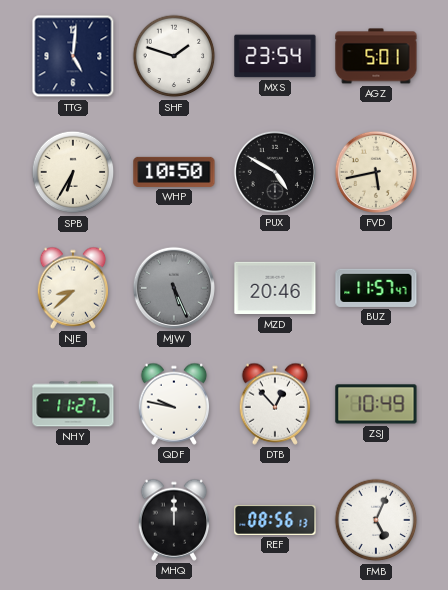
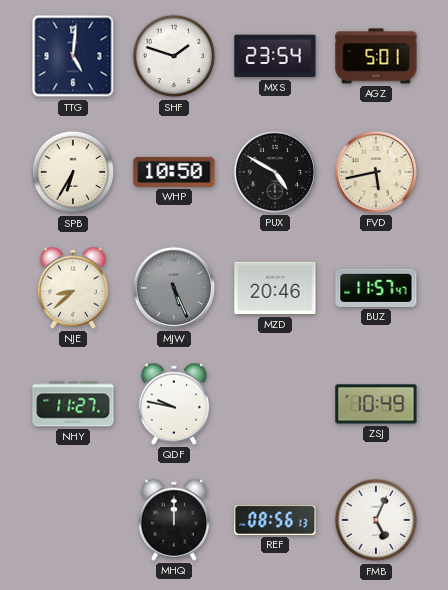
DTB: 12:53 -> none (275, 404)
